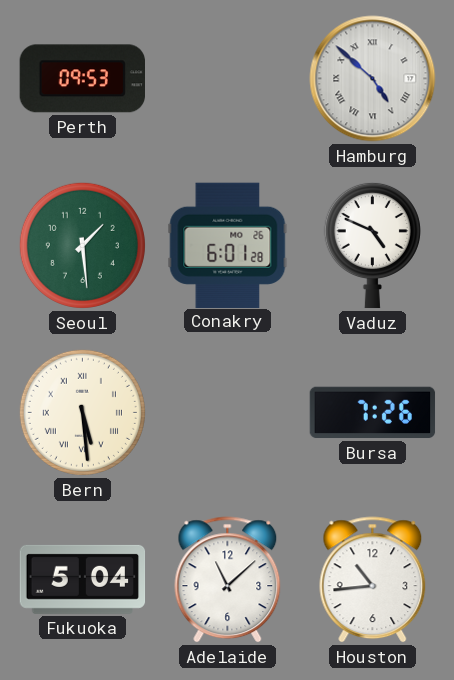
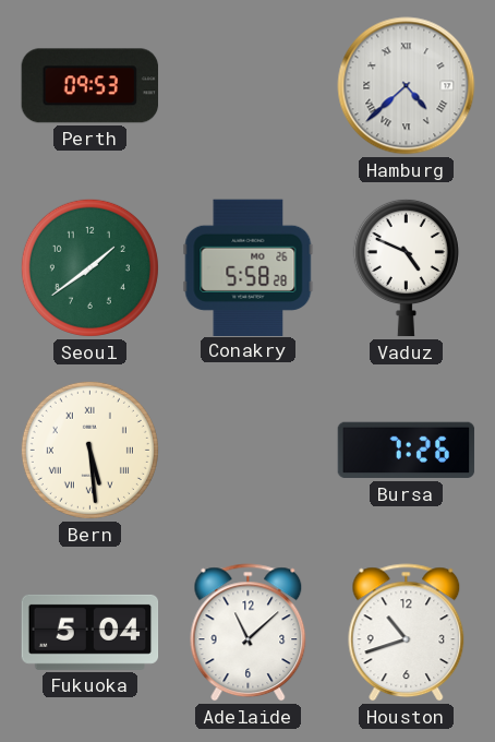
Hamburg: 4:52 -> 4:38 (407, 86)
Seoul: 1:29 -> 1:39 (89, 267)
Conakry: 6:01 -> 5:58 (249, 267)
Houston: 10:44 -> 10:42 (407, 633)
